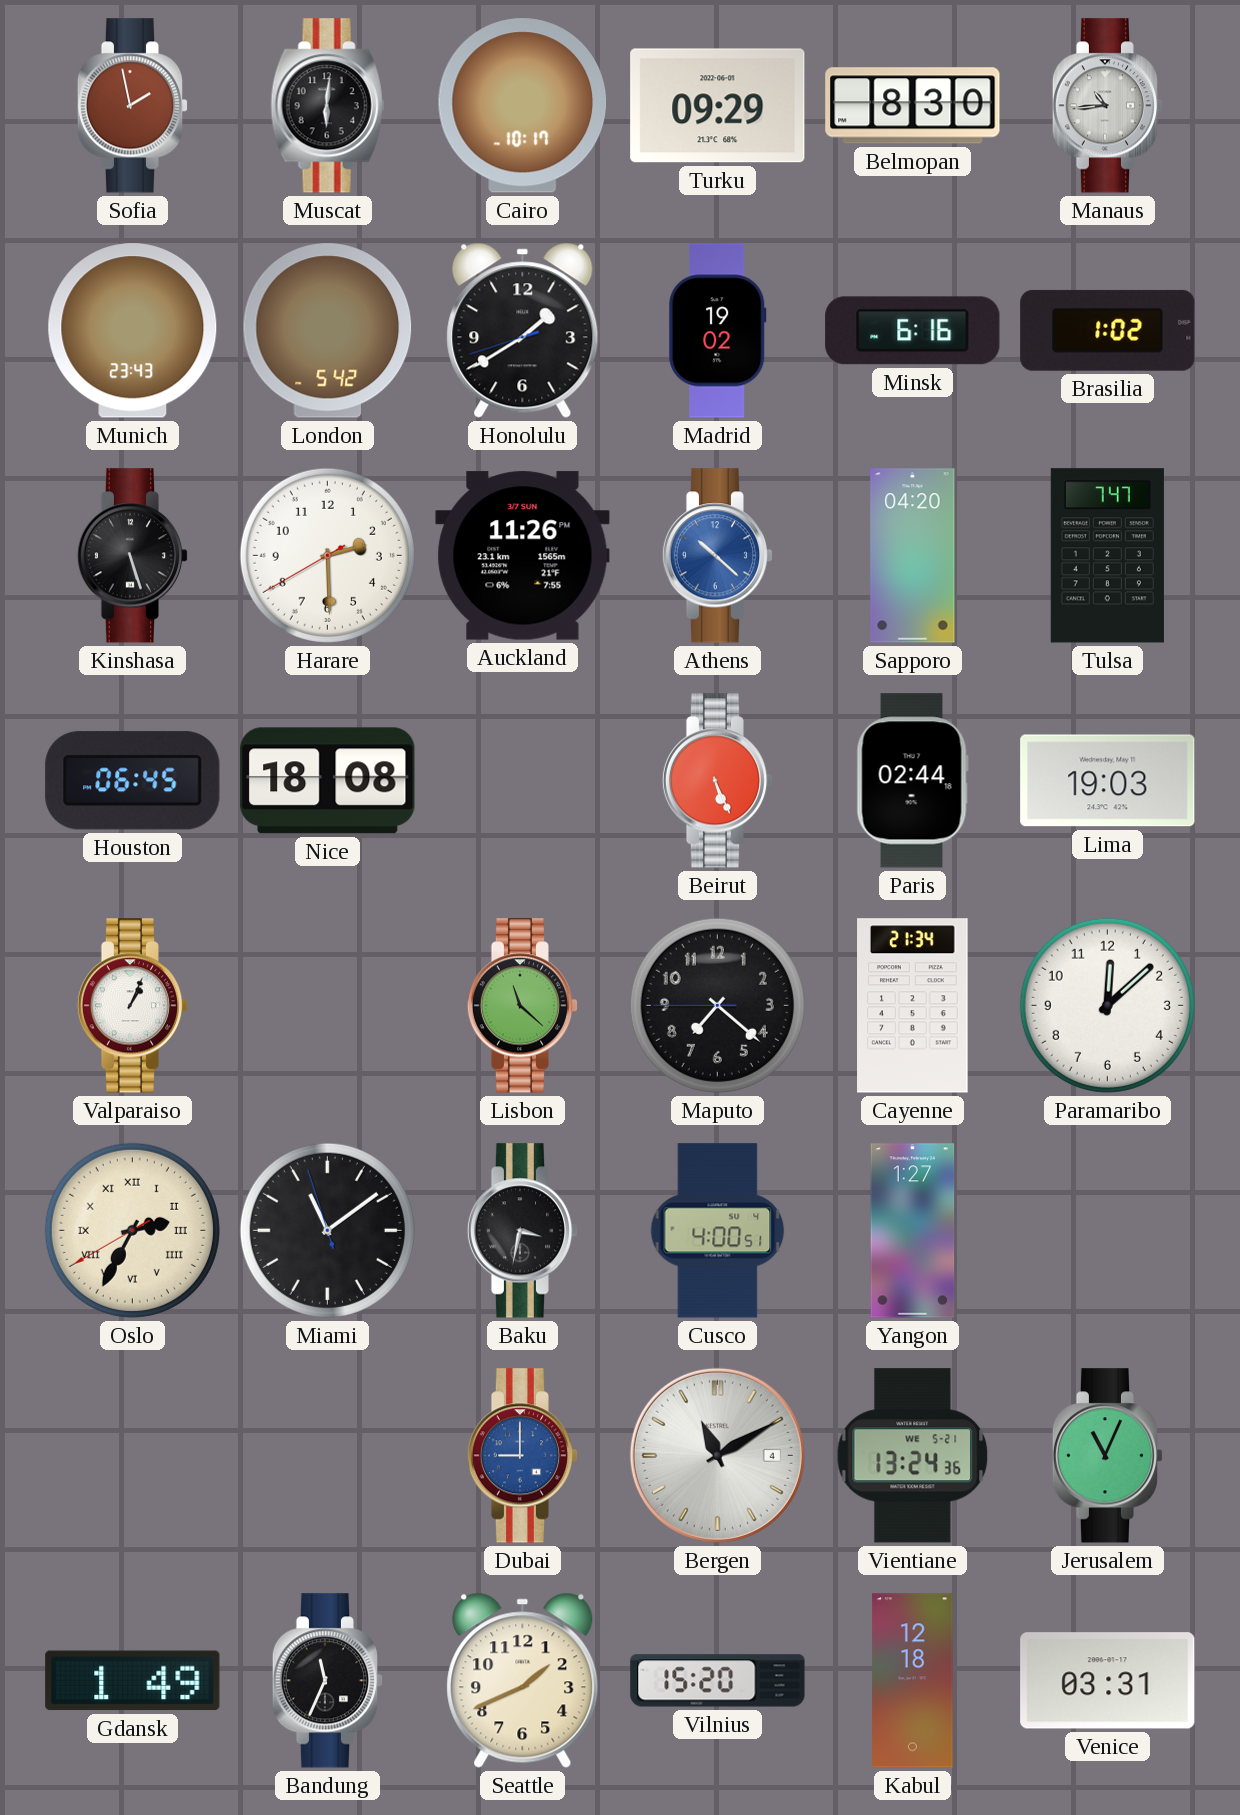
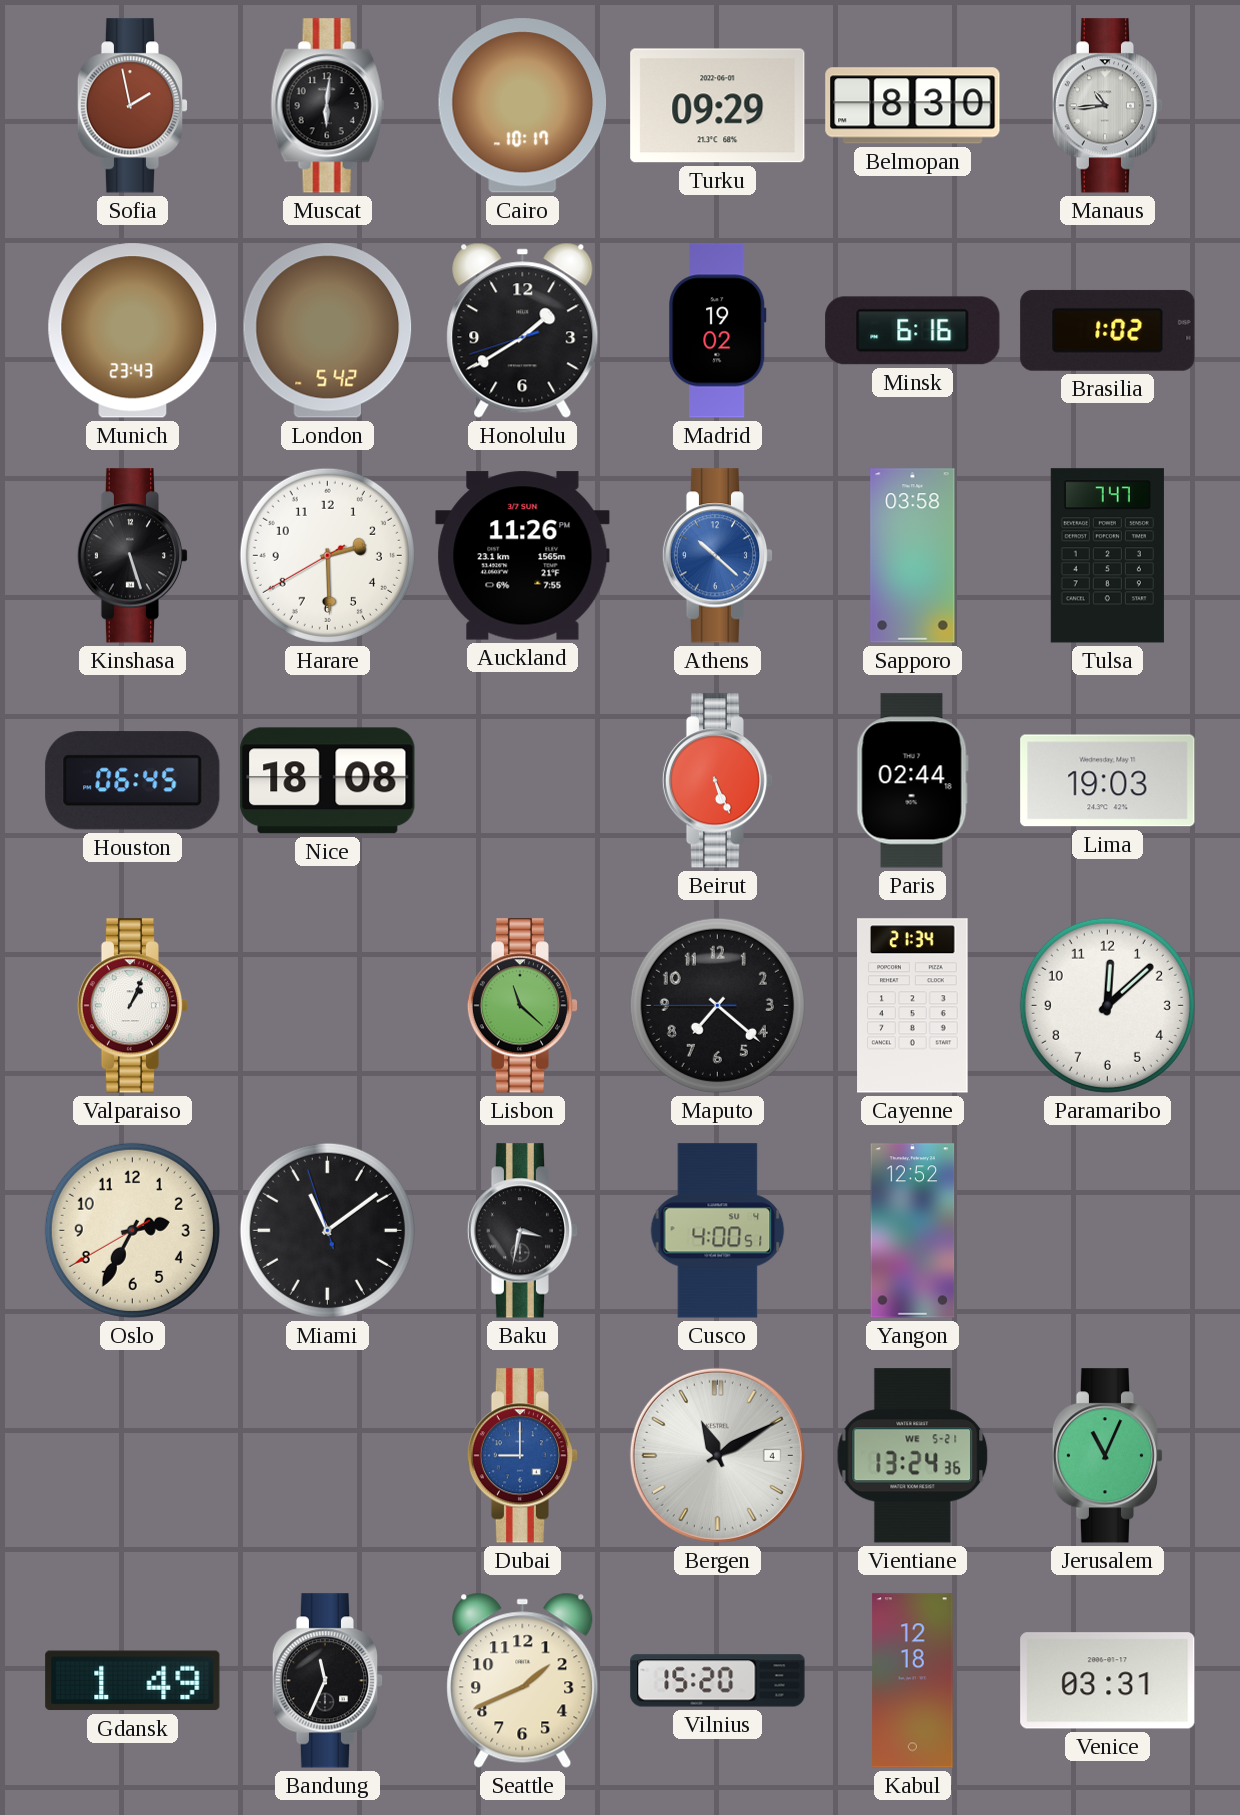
Sapporo: 04:20 -> 03:58 (913, 556)
Oslo numerals: Roman -> Arabic (132, 1230)
Yangon: 1:27 -> 12:52 (913, 1231)
